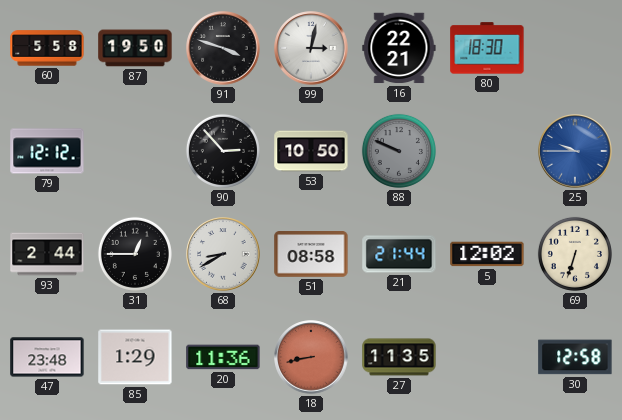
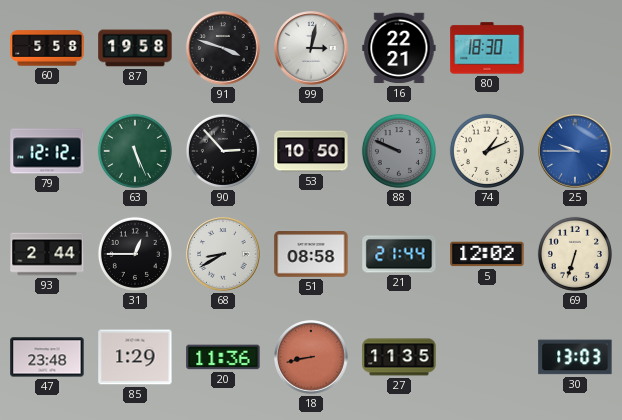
87: 19:50 -> 19:58 (135, 48)
63: none -> 5:26 (135, 151)
74: none -> 1:11 (487, 151)
30: 12:58 -> 13:03 (575, 357)
